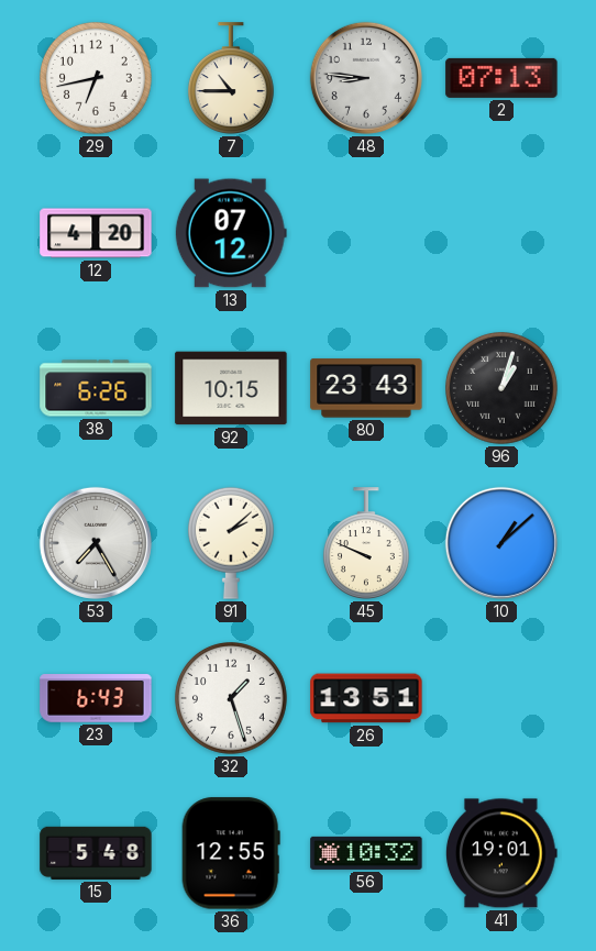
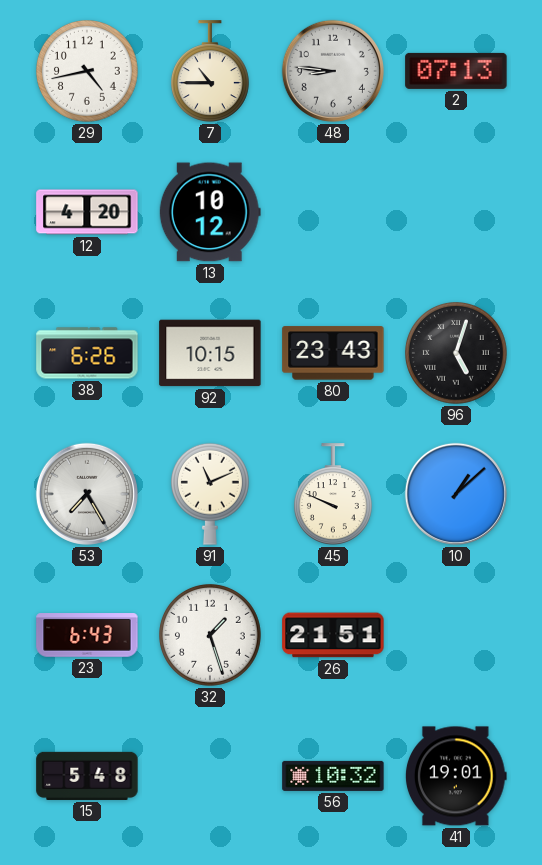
29: 6:43 -> 4:43 (88, 72)
13: 07:12 -> 10:12 (210, 212)
96: 1:03 -> 5:03 (457, 354)
91: 2:08 -> 11:11 (210, 494)
26: 13:51 -> 21:51 (333, 635)
36: 12:55 -> none (231, 853)
